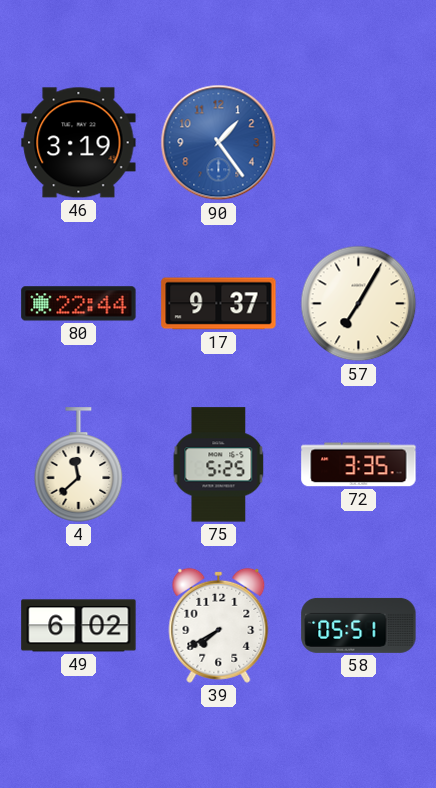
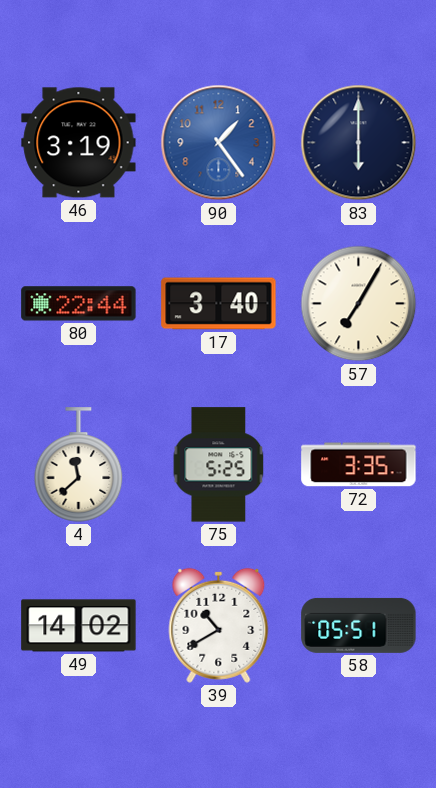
83: none -> 6:00 (359, 143)
17: 9:37 -> 3:40 (219, 304)
49: 6:02 -> 14:02 (79, 626)
39: 7:40 -> 10:40 (219, 625)
